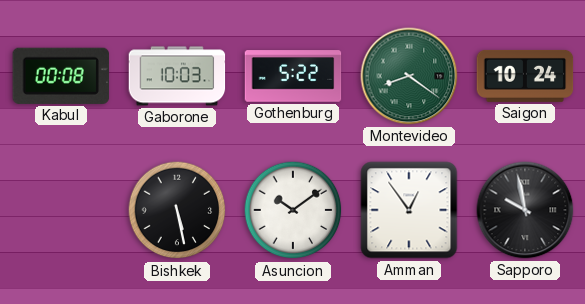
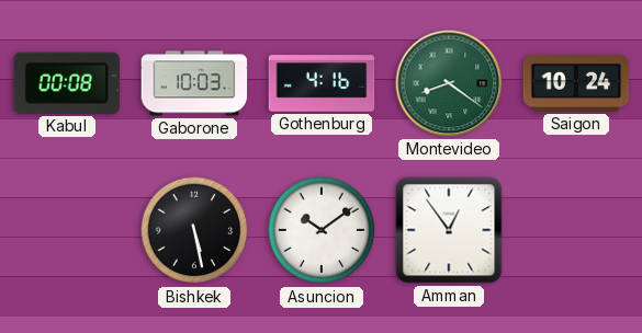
Gothenburg: 5:22 -> 4:16 (322, 83)
Sapporo: 9:58 -> none (525, 210)
